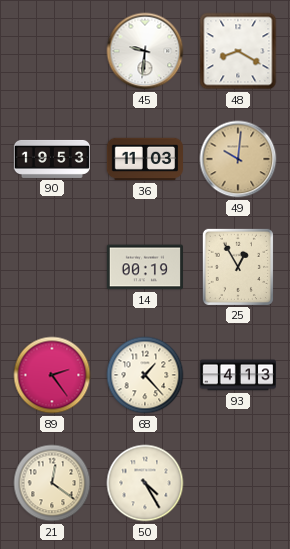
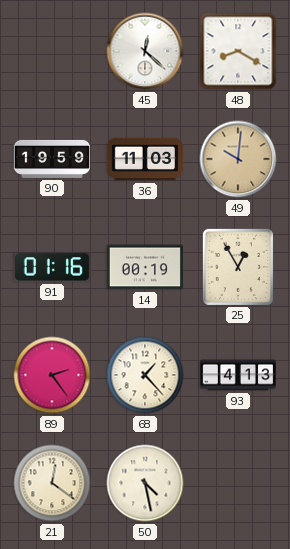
45: 9:31 -> 12:22 (145, 51)
90: 19:53 -> 19:59 (51, 159)
91: none -> 01:16 (52, 267)
50: 4:25 -> 4:28 (145, 483)
